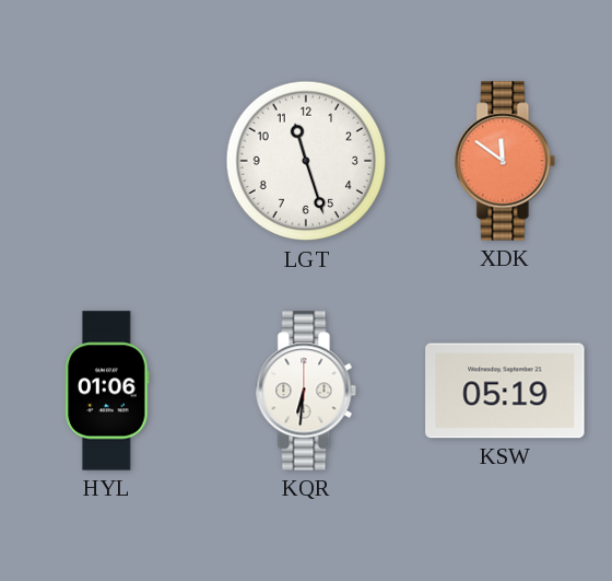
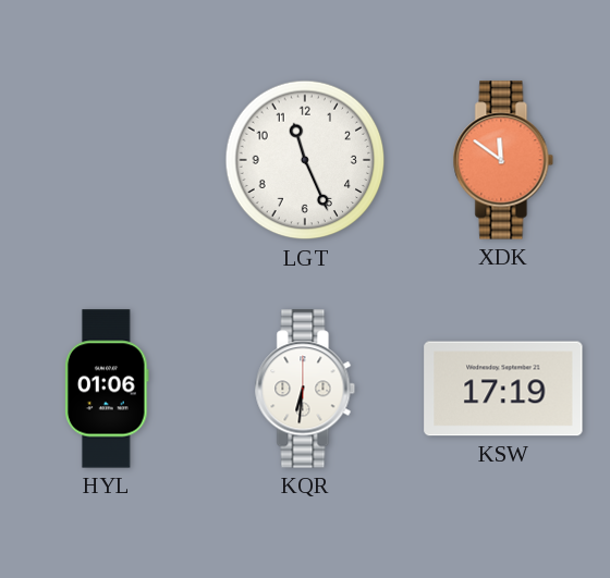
LGT: 11:27 -> 11:26 (305, 160)
KSW: 05:19 -> 17:19 (503, 389)
